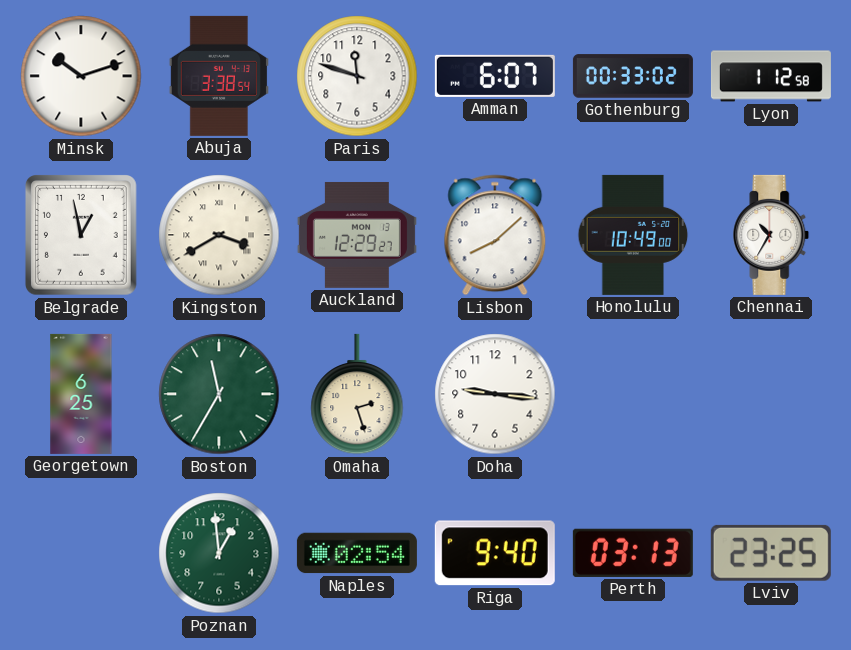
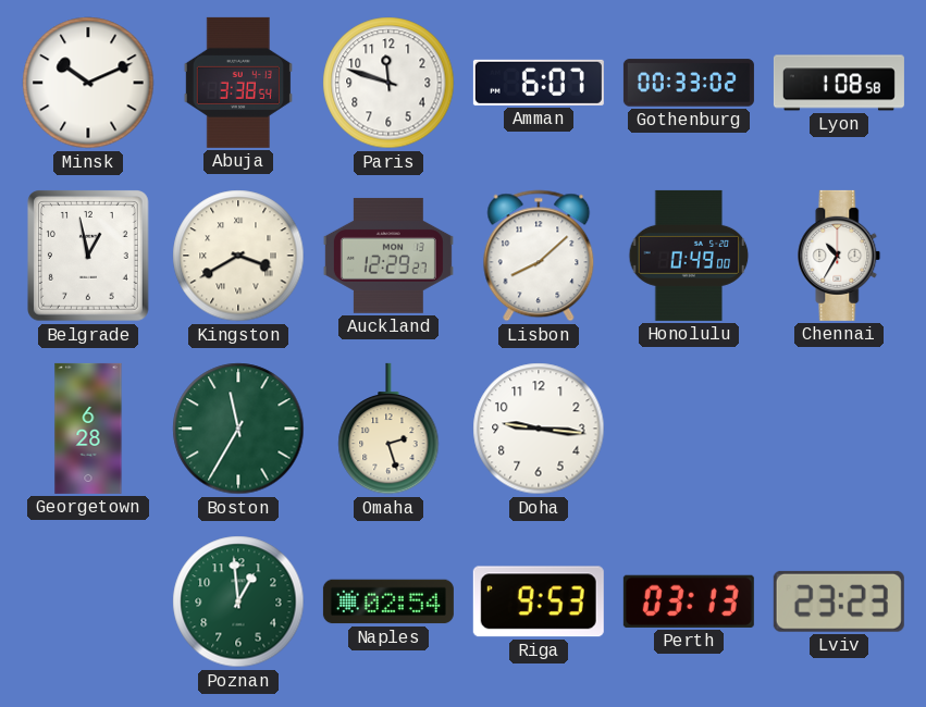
Minsk: 10:12 -> 10:11 (88, 83)
Lyon: 1:12 -> 1:08 (839, 83)
Honolulu: 10:49 -> 0:49 (689, 256)
Georgetown: 6:25 -> 6:28 (88, 429)
Riga: 9:40 -> 9:53 (539, 601)
Lviv: 23:25 -> 23:23 (839, 601)
